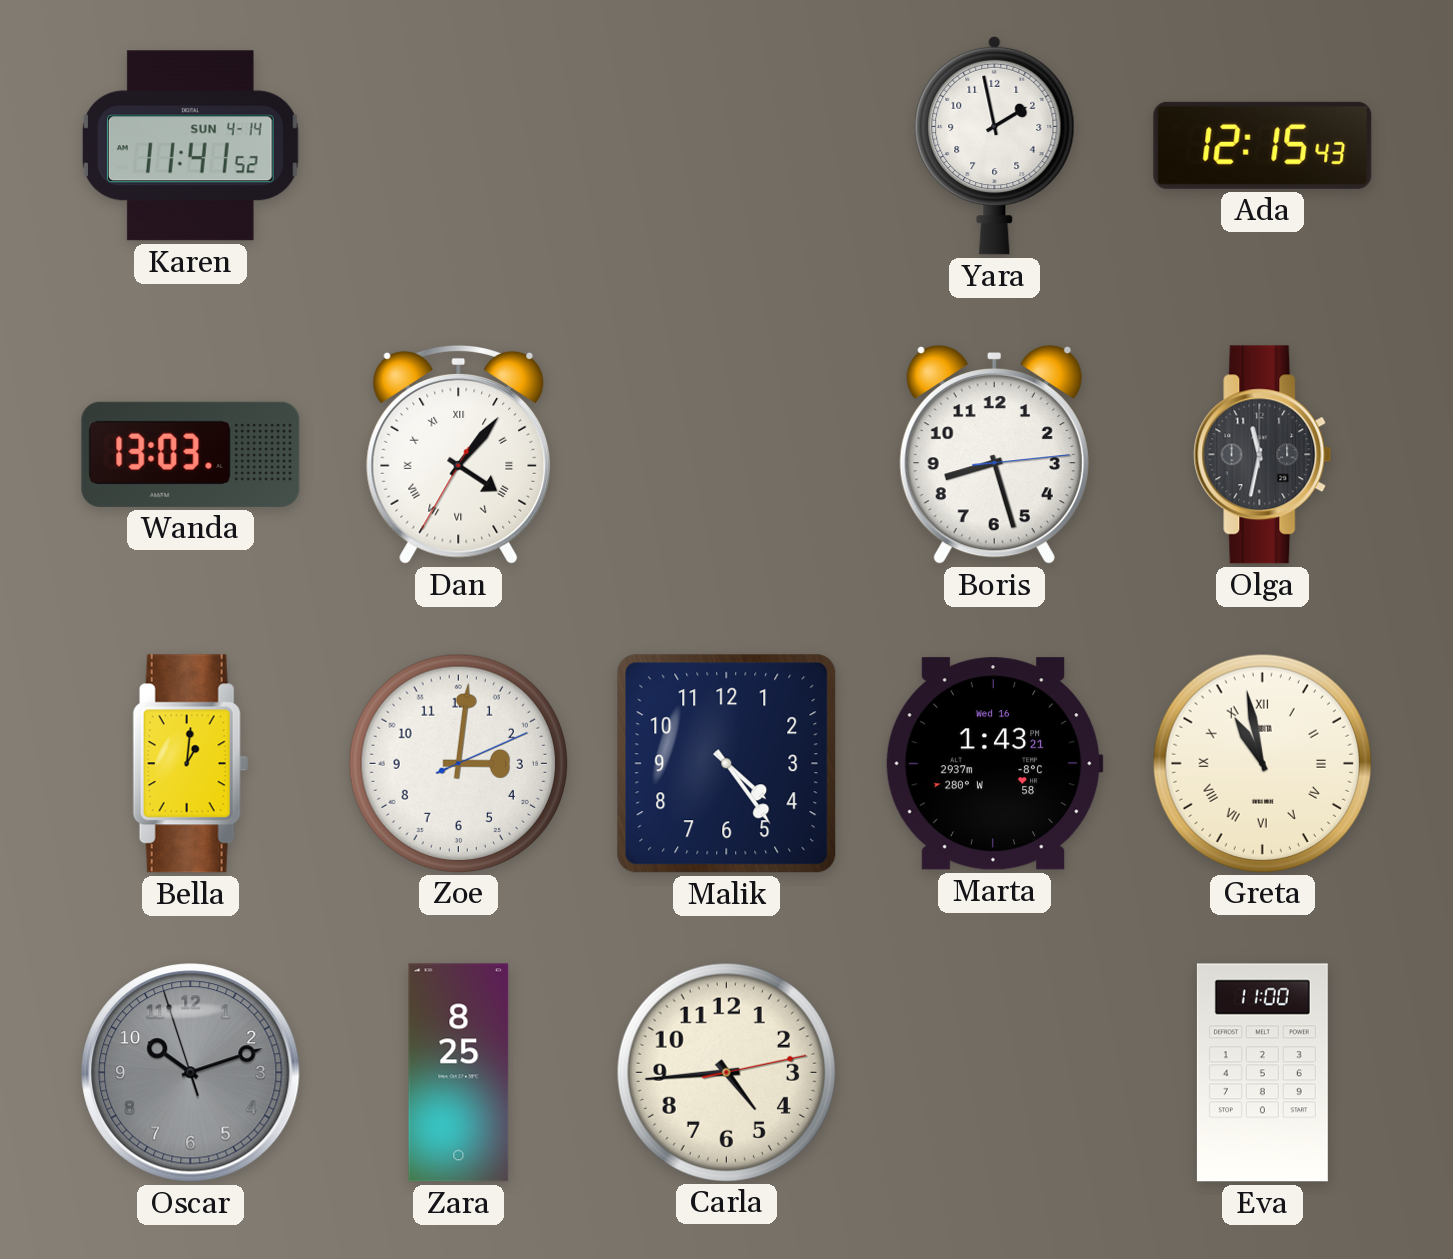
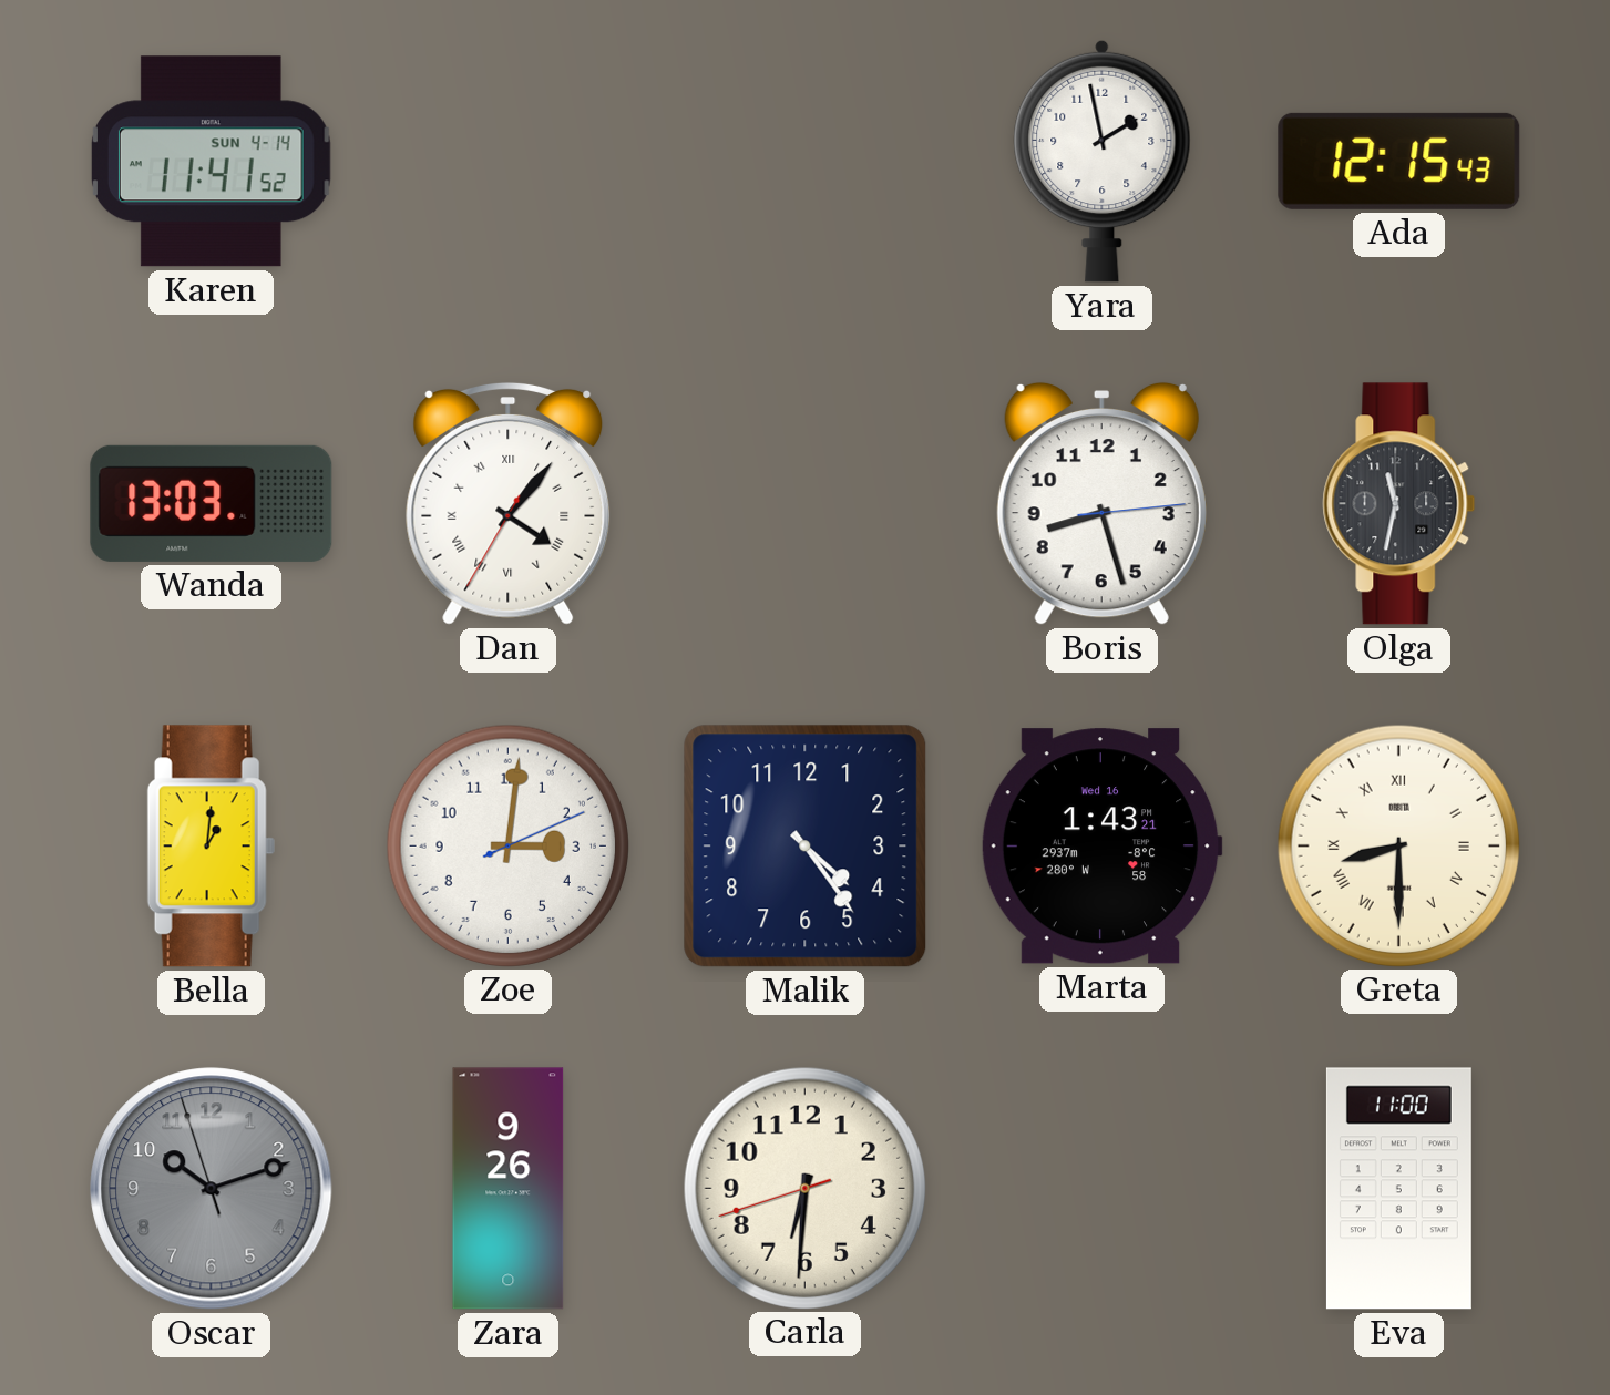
Greta: 10:58 -> 8:30 (1398, 845)
Zara: 8:25 -> 9:26 (509, 1189)
Carla: 4:44 -> 6:30 (804, 1188)
